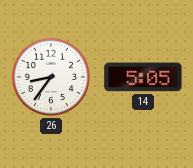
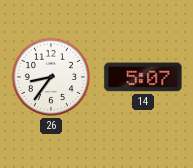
14: 5:05 -> 5:07 (143, 77)
